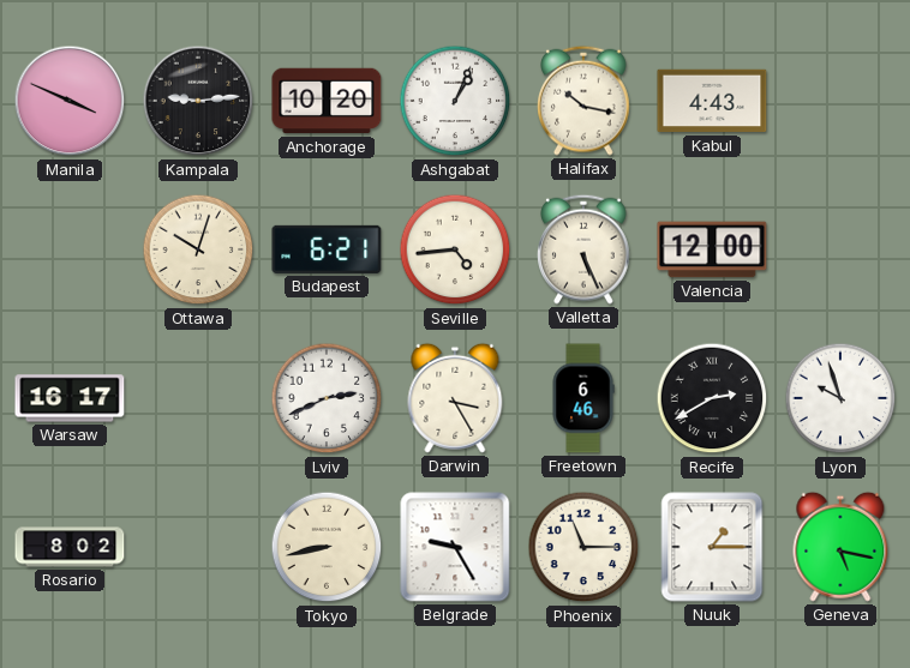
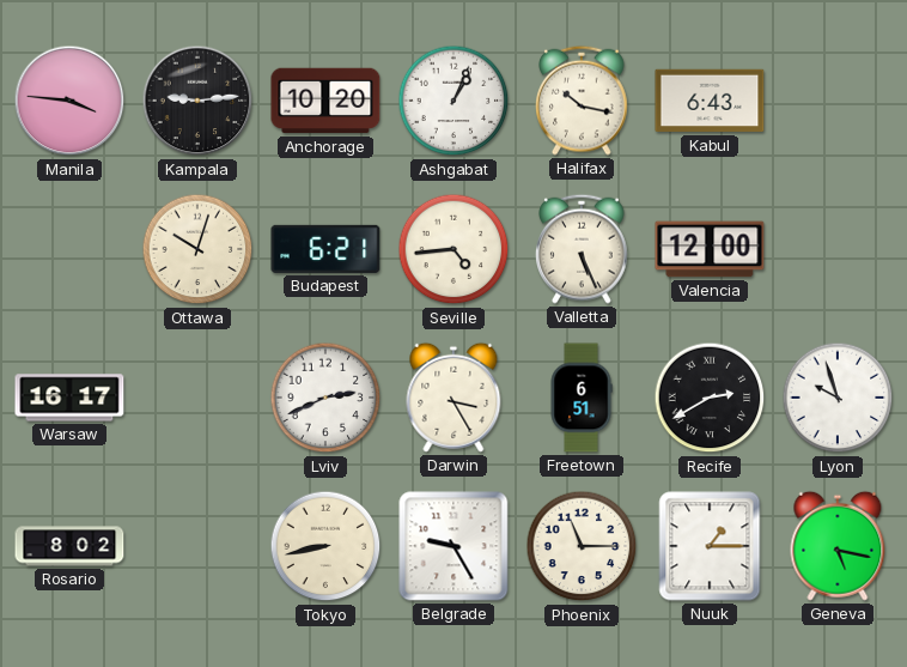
Manila: 3:49 -> 3:46 (69, 101)
Kabul: 4:43 -> 6:43 (710, 101)
Freetown: 6:46 -> 6:51 (582, 398)
